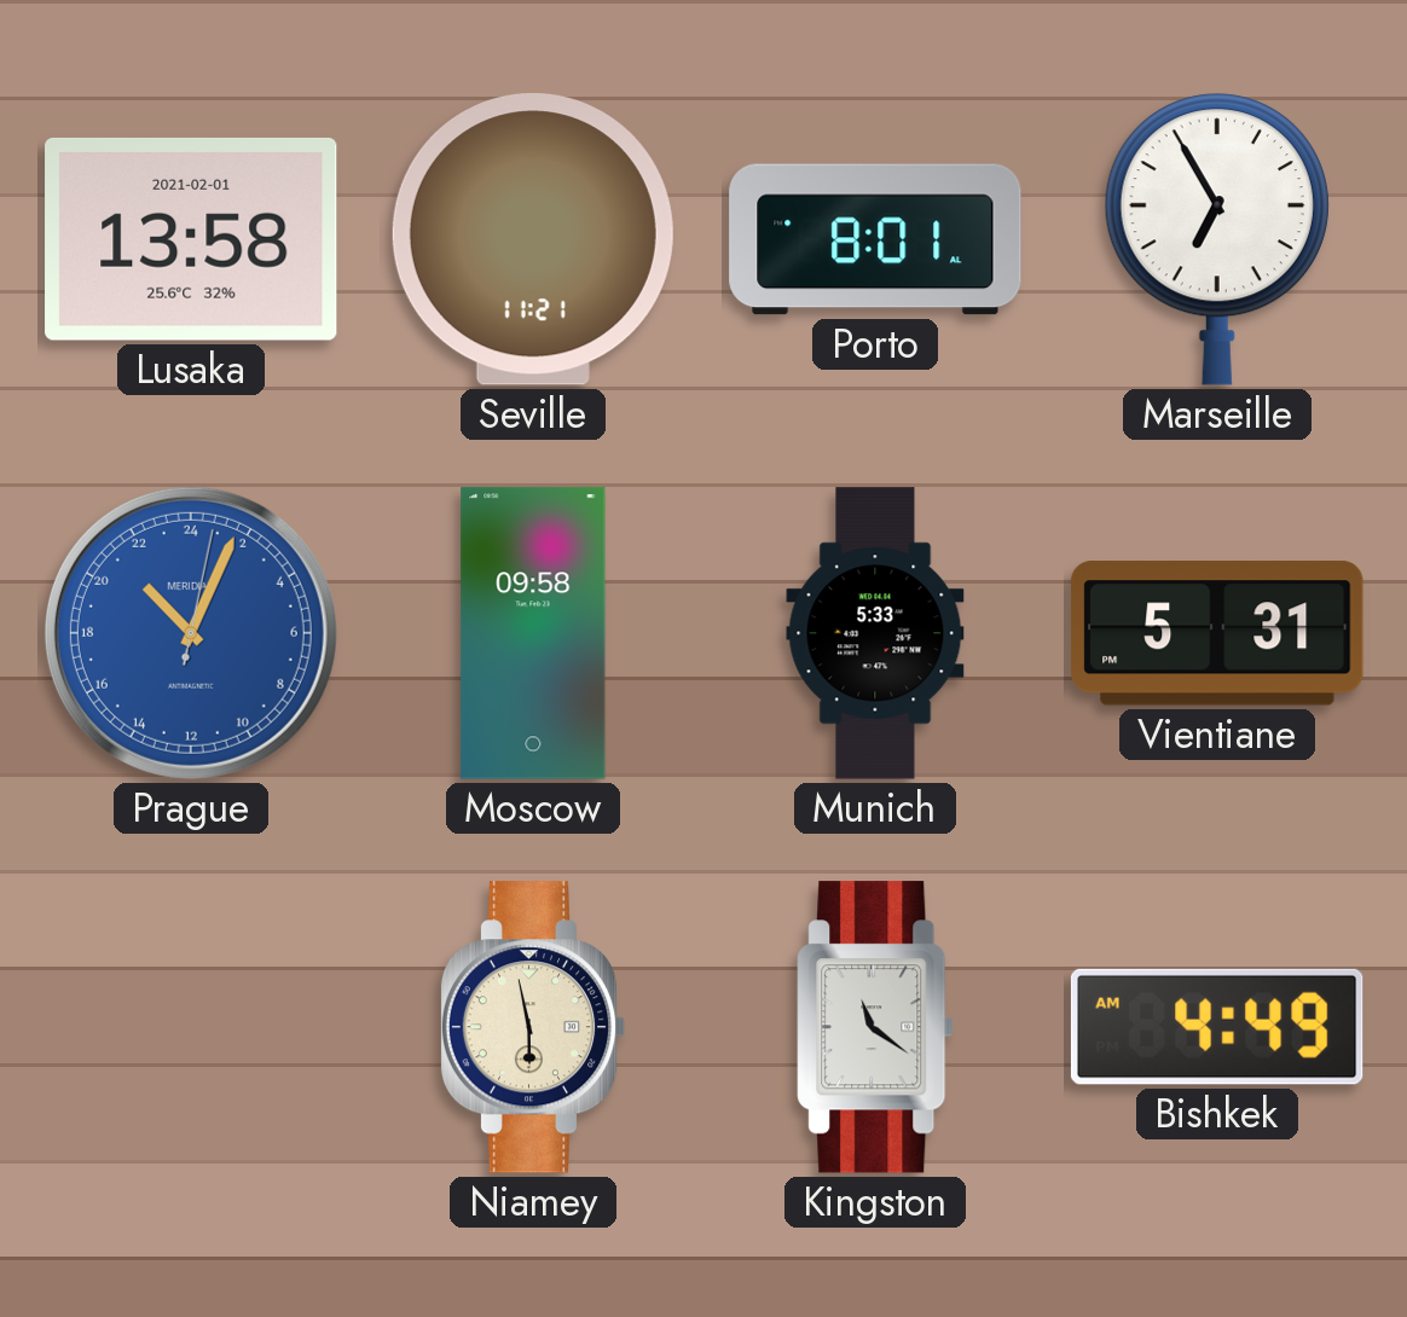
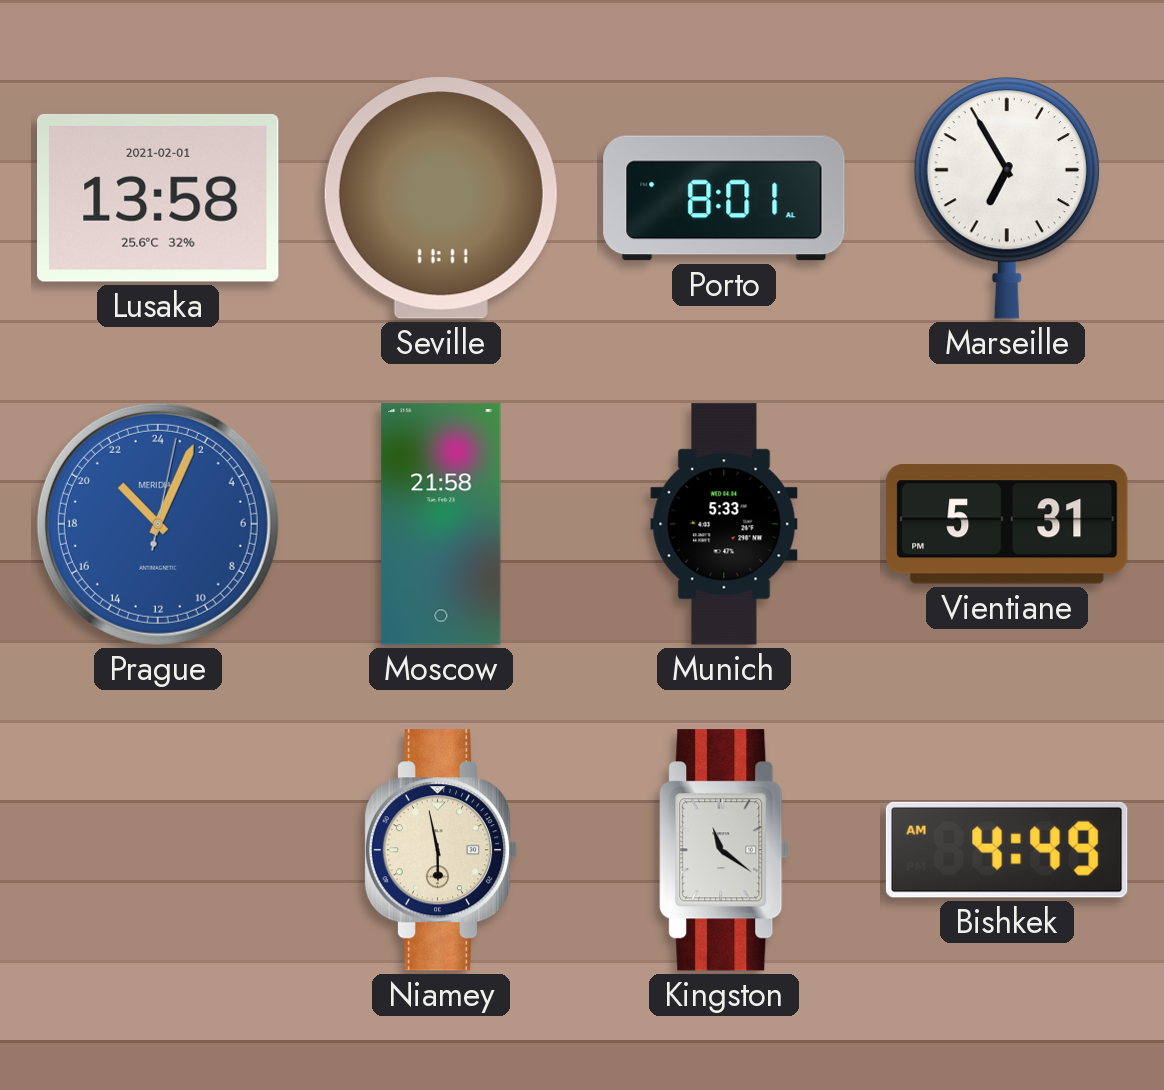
Seville: 11:21 -> 11:11 (441, 198)
Moscow: 09:58 -> 21:58 (441, 524)
